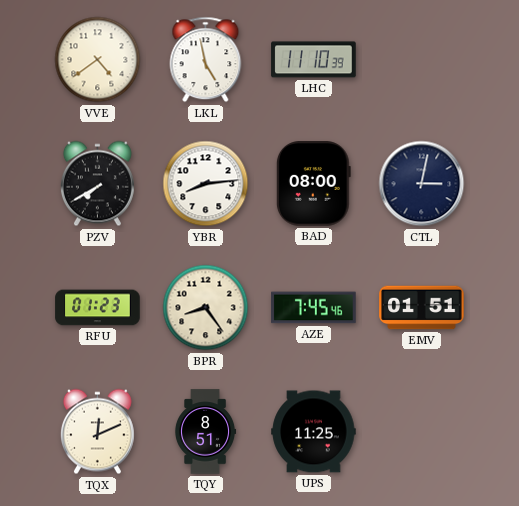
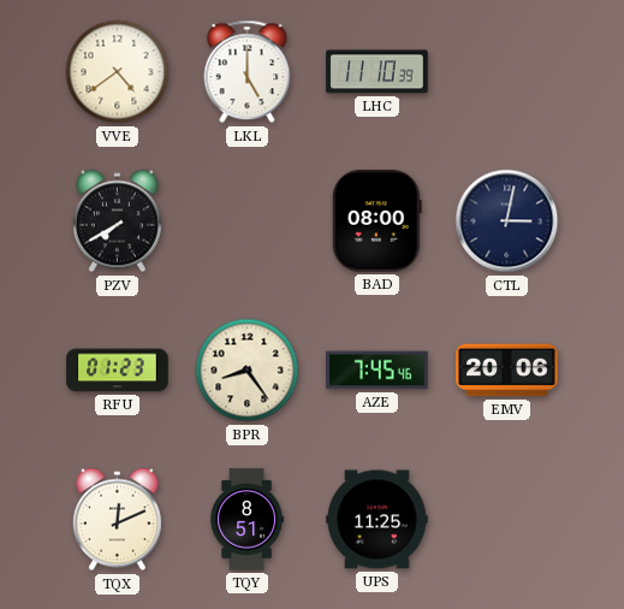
LKL: 4:58 -> 5:00 (248, 72)
YBR: 8:14 -> none (206, 184)
EMV: 01:51 -> 20:06 (507, 371)
